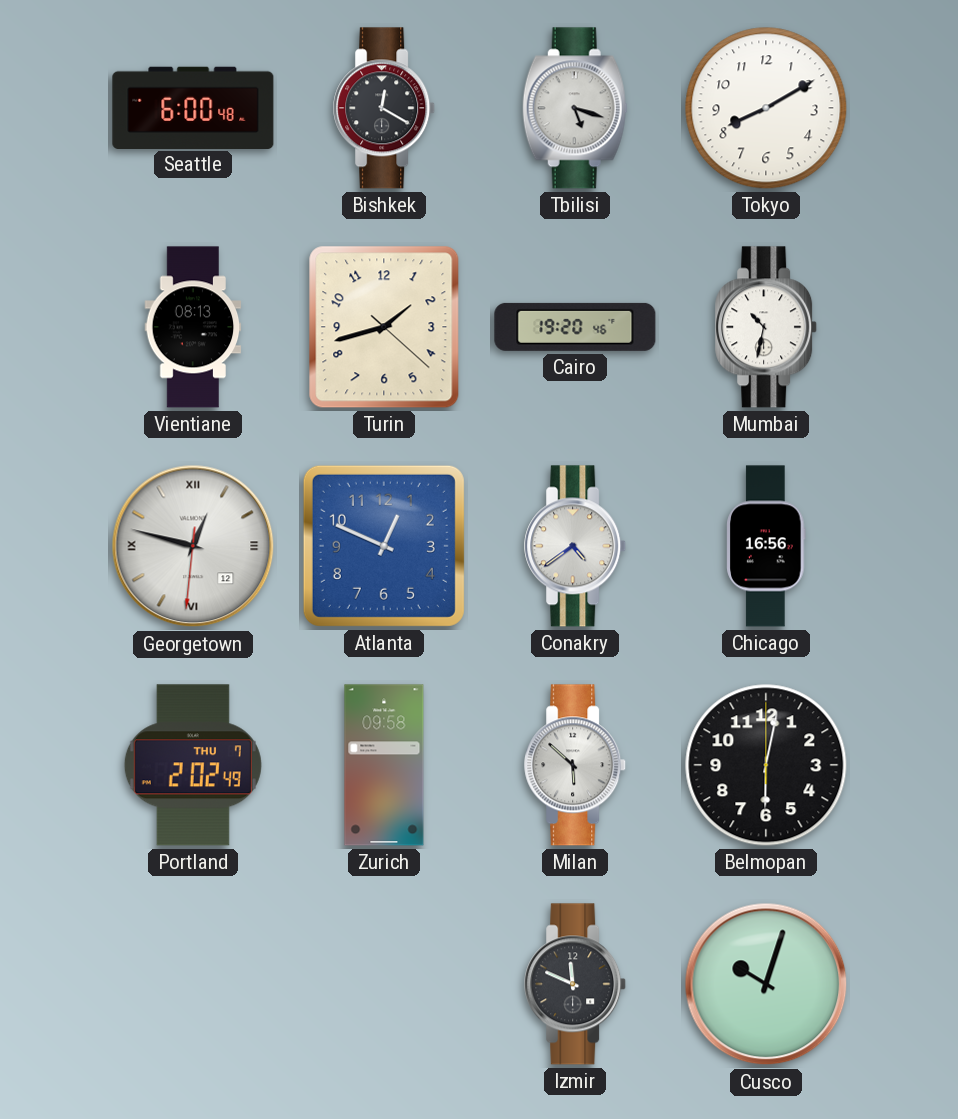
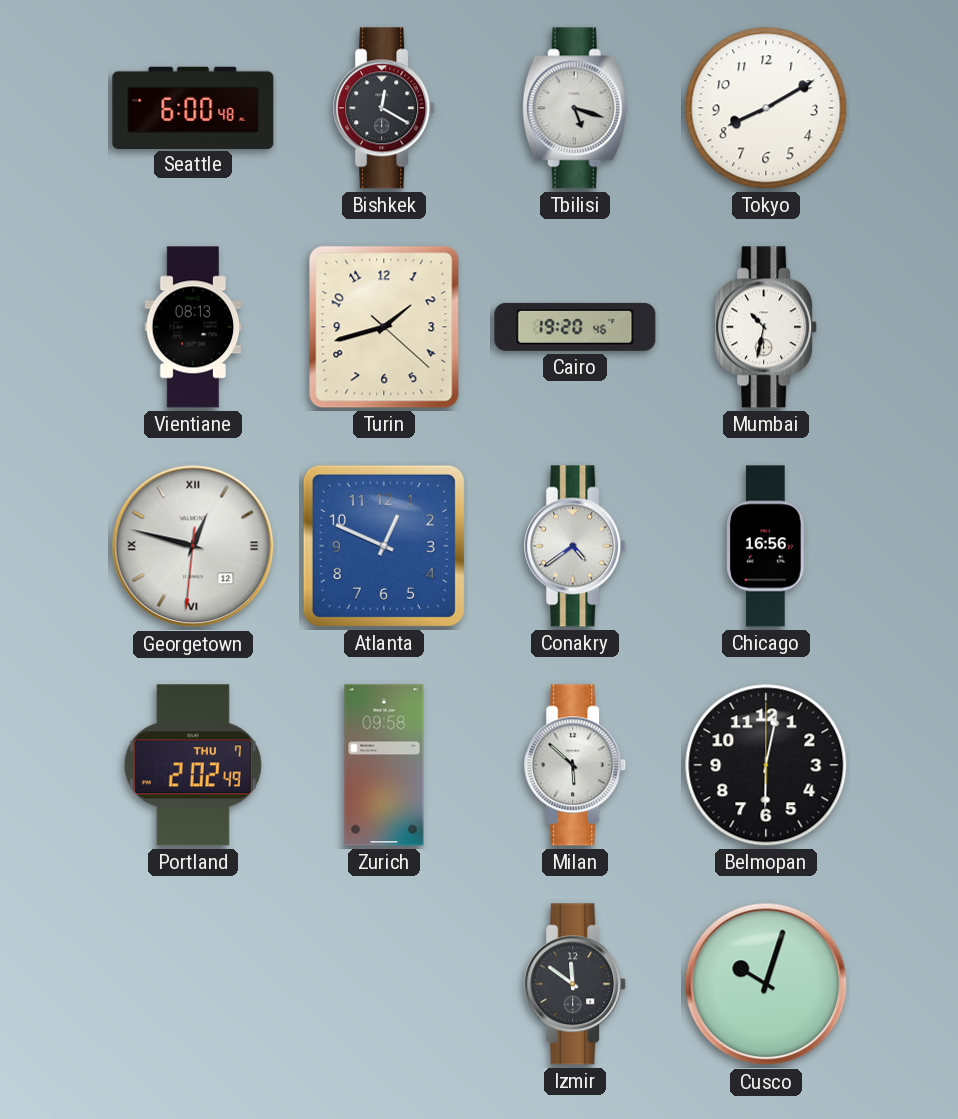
Izmir: 11:49 -> 11:51 (576, 984)
